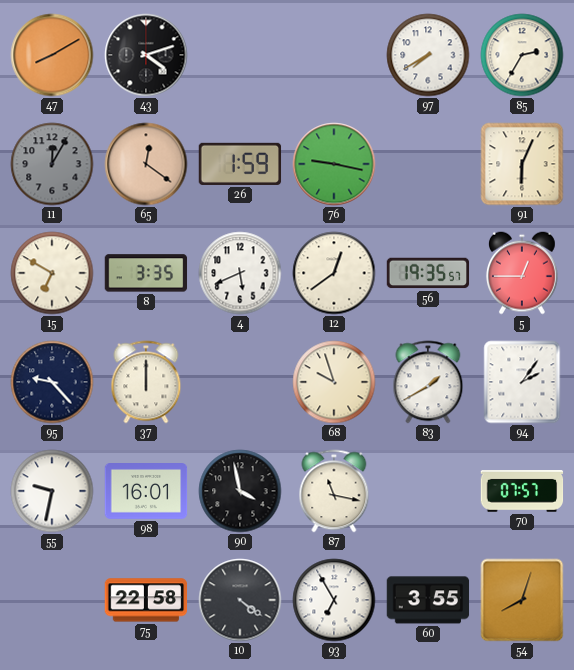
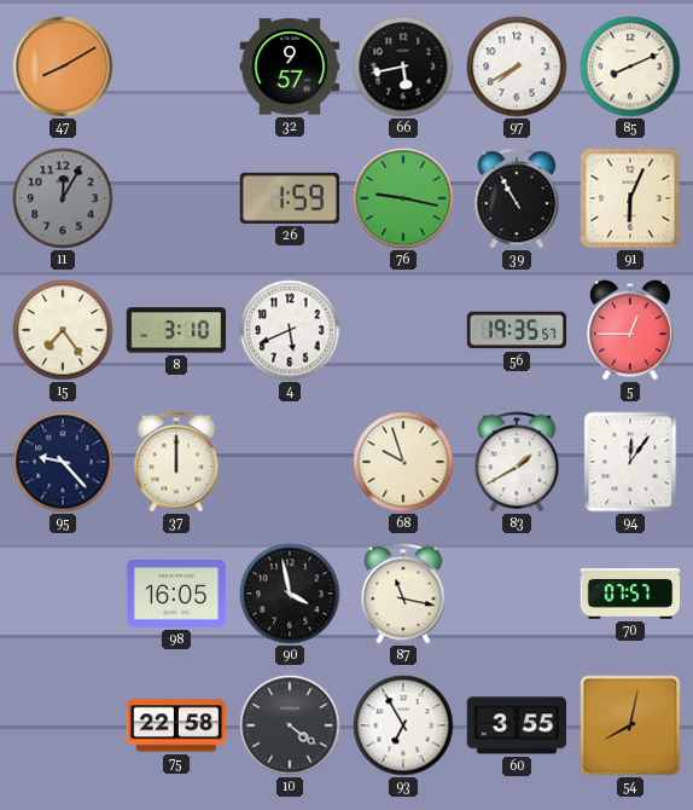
43: 4:12 -> none (146, 55)
32: none -> 9:57 (290, 66)
66: none -> 5:43 (403, 66)
85: 2:35 -> 8:11 (630, 66)
65: 12:21 -> none (146, 164)
39: none -> 10:55 (517, 198)
15: 6:50 -> 7:24 (63, 330)
8: 3:35 -> 3:10 (176, 330)
12: 12:39 -> none (334, 273)
94: 2:06 -> 12:06 (630, 462)
55: 9:32 -> none (52, 491)
98: 16:01 -> 16:05 (176, 595)
54: 8:03 -> 8:02 (630, 725)
